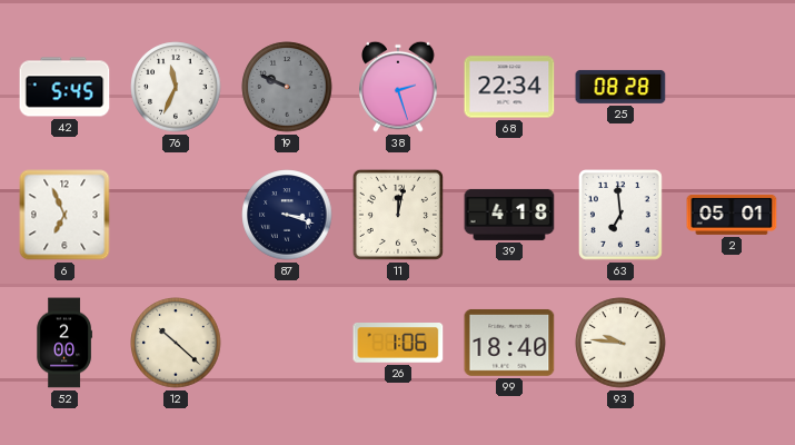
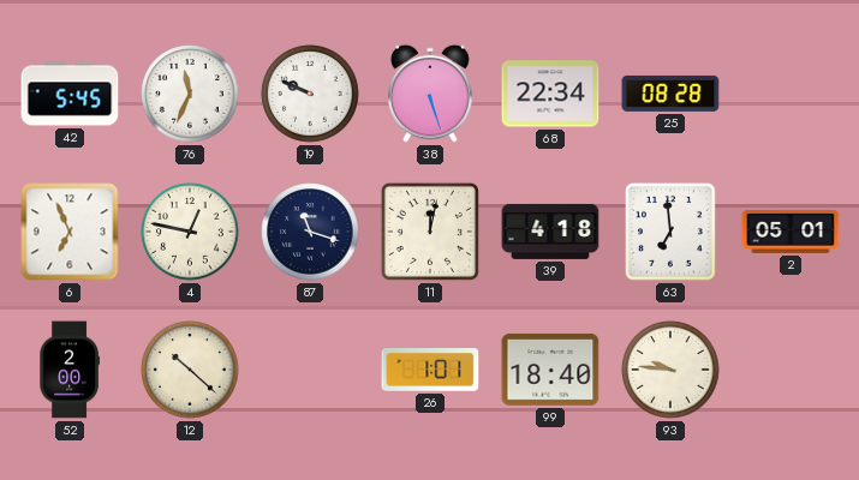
19 dial: grey -> white (310, 94)
38: 2:27 -> 5:27 (430, 94)
4: none -> 12:47 (190, 232)
87: 3:18 -> 11:18 (310, 232)
26: 1:06 -> 1:01 (430, 371)
